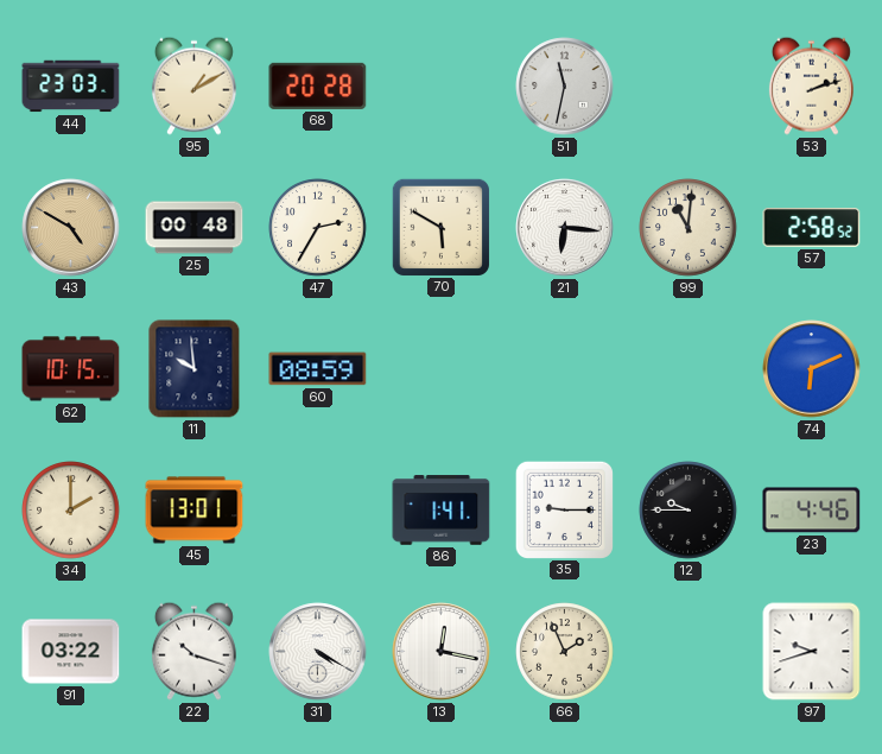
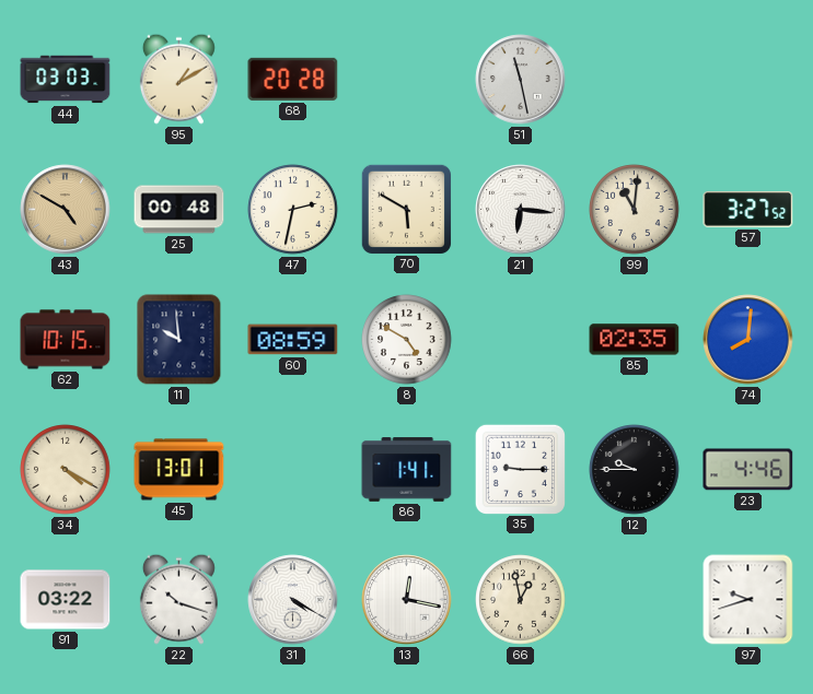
44: 23:03 -> 03:03 (66, 80)
51: 11:32 -> 11:28 (521, 80)
53: 2:12 -> none (811, 85)
47: 2:35 -> 2:32 (293, 210)
57: 2:58 -> 3:27 (748, 210)
8: none -> 4:50 (407, 340)
85: none -> 02:35 (635, 340)
74: 6:11 -> 8:01 (748, 340)
34: 2:00 -> 4:20 (66, 470)
66: 1:56 -> 12:58 (521, 600)
